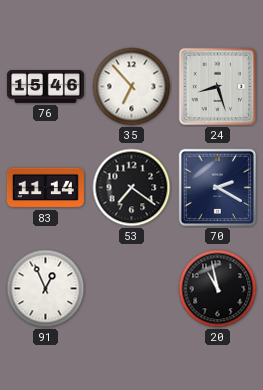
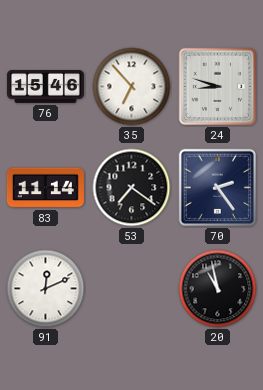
24: 8:27 -> 8:48 (218, 87)
70: 2:20 -> 2:24 (218, 188)
91: 12:56 -> 12:11 (46, 289)
